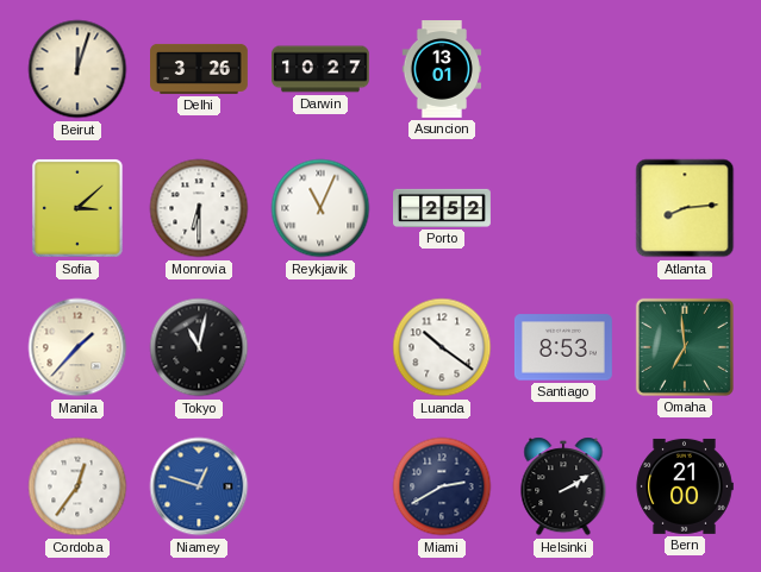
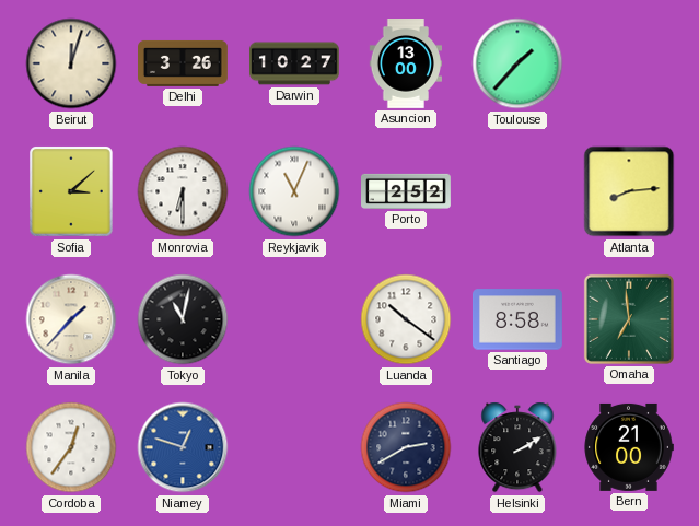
Asuncion: 13:01 -> 13:00 (405, 65)
Toulouse: none -> 1:37 (517, 63)
Santiago: 8:53 -> 8:58 (517, 319)
